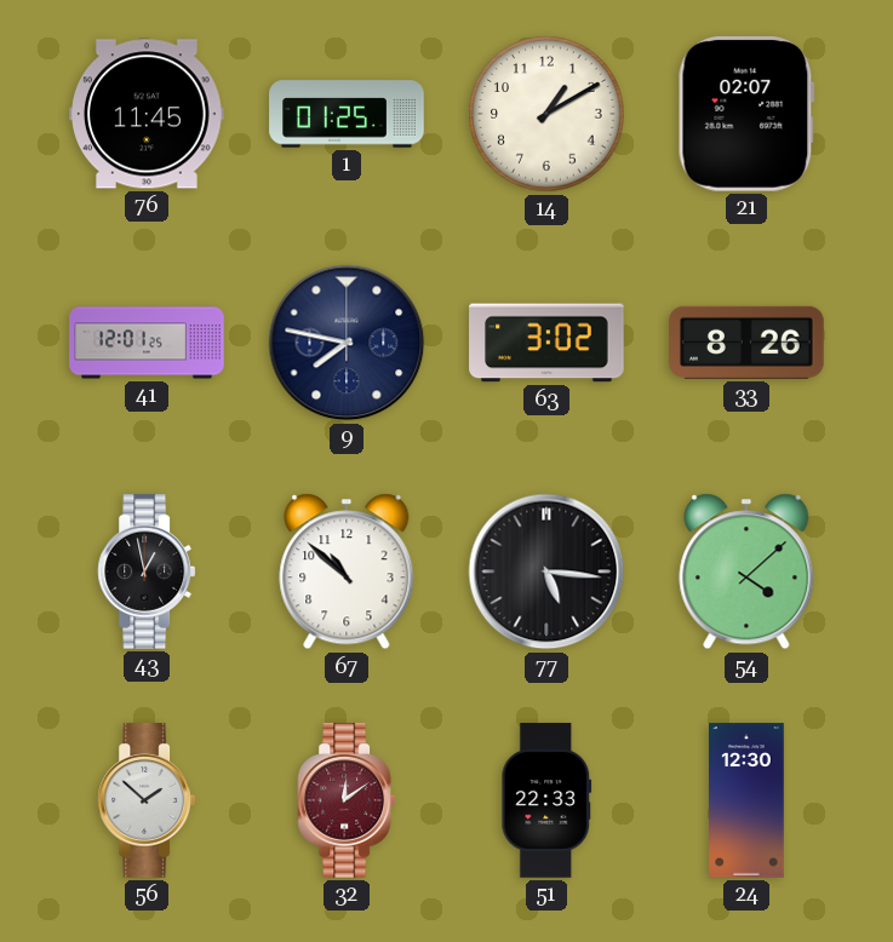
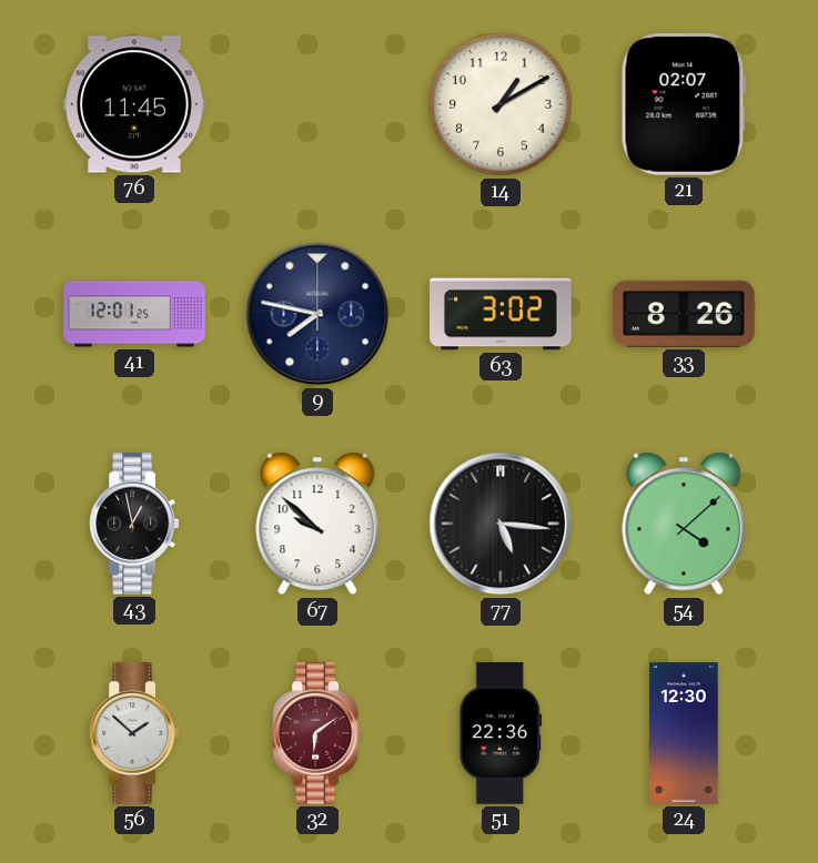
1: 01:25 -> none (347, 114)
67: 10:52 -> 9:52 (317, 524)
32: 12:09 -> 6:09 (317, 733)
51: 22:33 -> 22:36 (501, 733)
